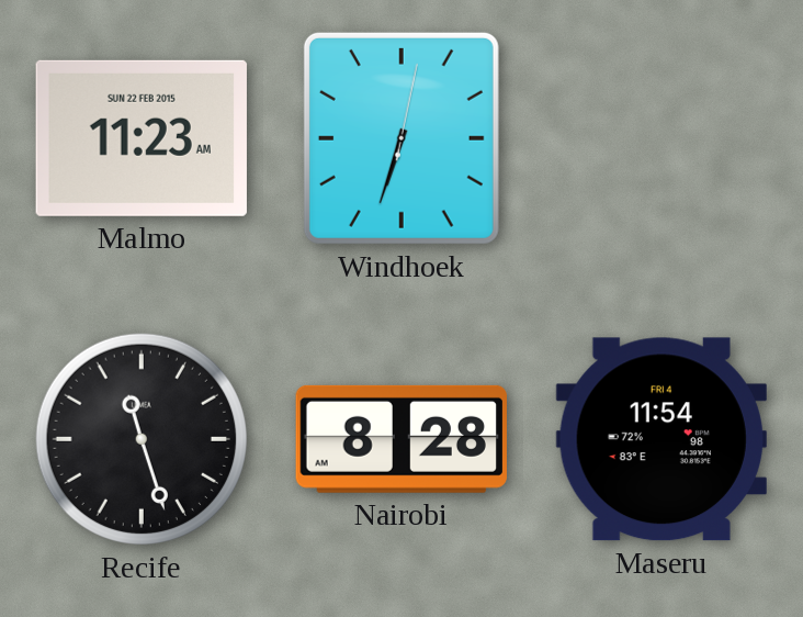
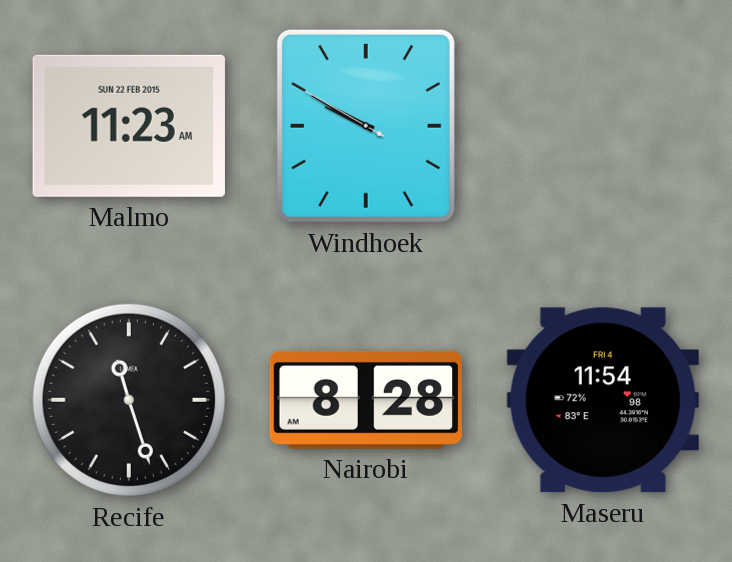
Windhoek: 6:33 -> 9:49 (366, 126)
